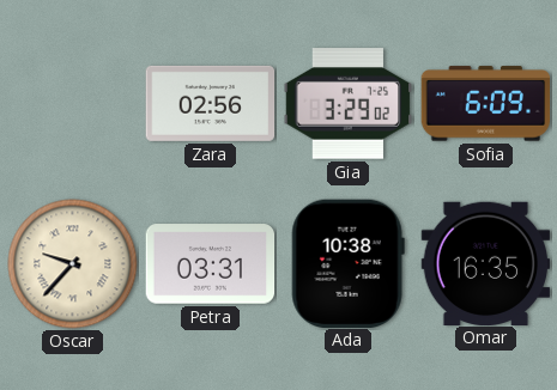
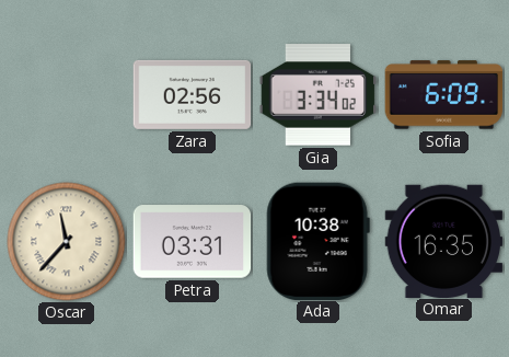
Gia: 3:29 -> 3:34 (319, 95)
Oscar: 9:37 -> 11:37 (67, 242)
